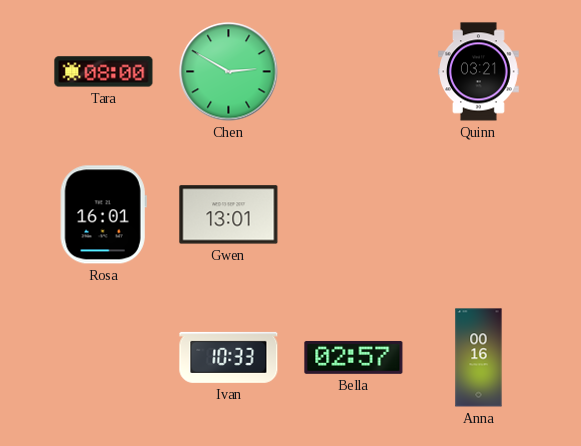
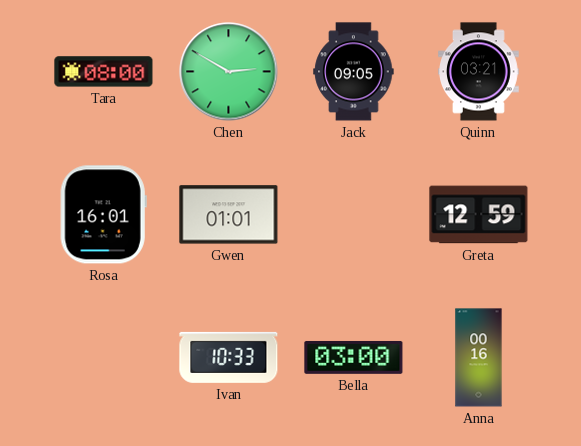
Jack: none -> 09:05 (354, 72)
Gwen: 13:01 -> 01:01 (229, 215)
Greta: none -> 12:59 (479, 215)
Bella: 02:57 -> 03:00 (354, 357)
